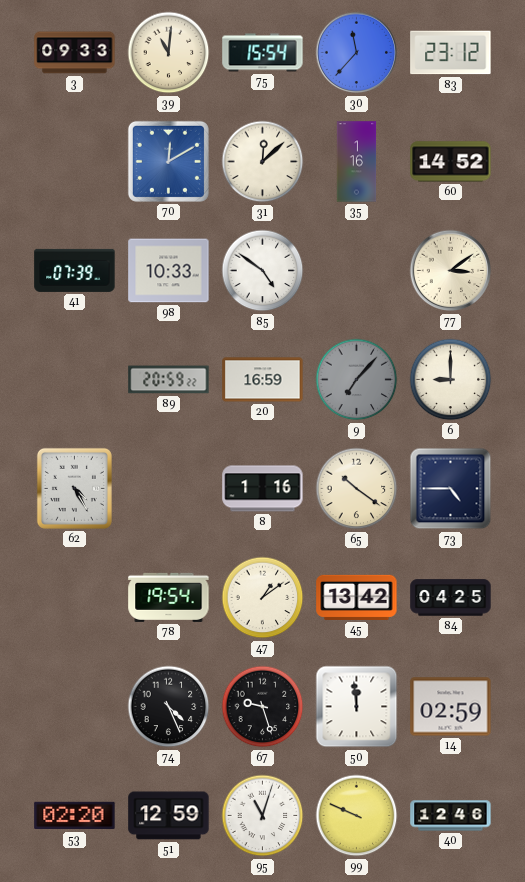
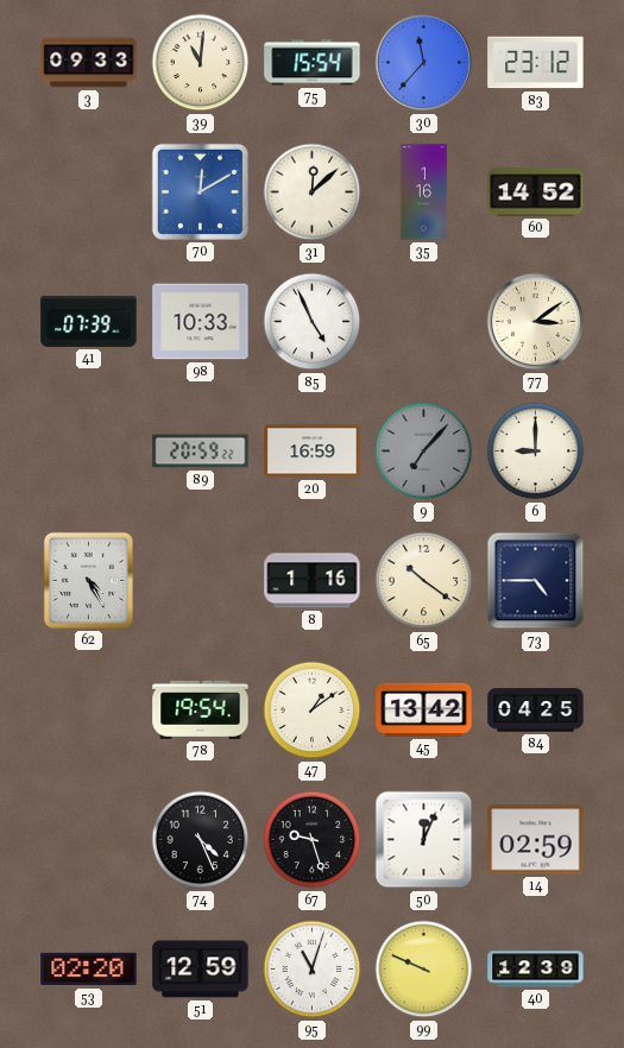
85: 4:51 -> 4:56 (313, 322)
50: 11:59 -> 12:04 (424, 840)
40: 12:46 -> 12:39 (536, 970)
